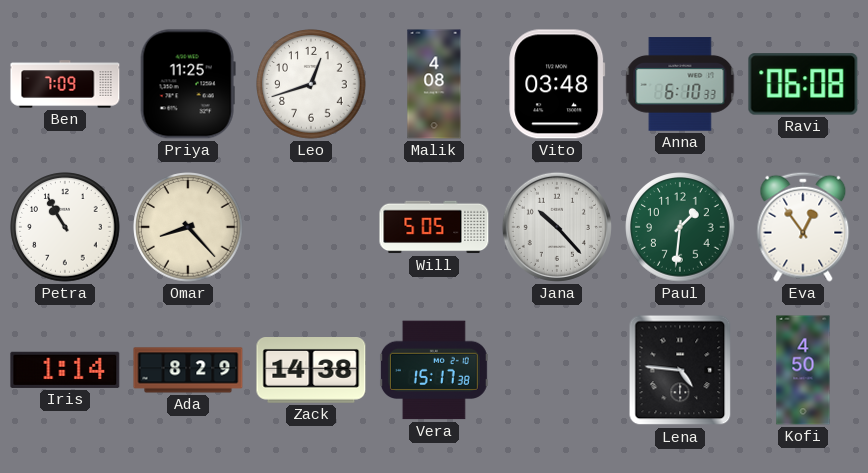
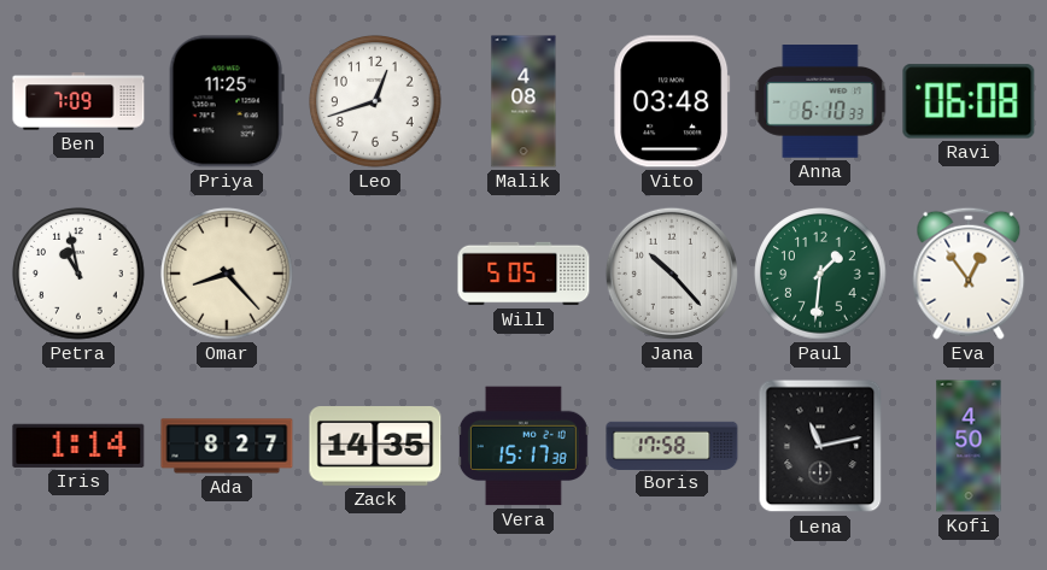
Petra: 10:55 -> 10:58 (78, 274)
Ada: 8:29 -> 8:27 (227, 446)
Zack: 14:38 -> 14:35 (375, 447)
Boris: none -> 17:58 (672, 445)
Lena: 4:46 -> 11:13 (820, 446)
